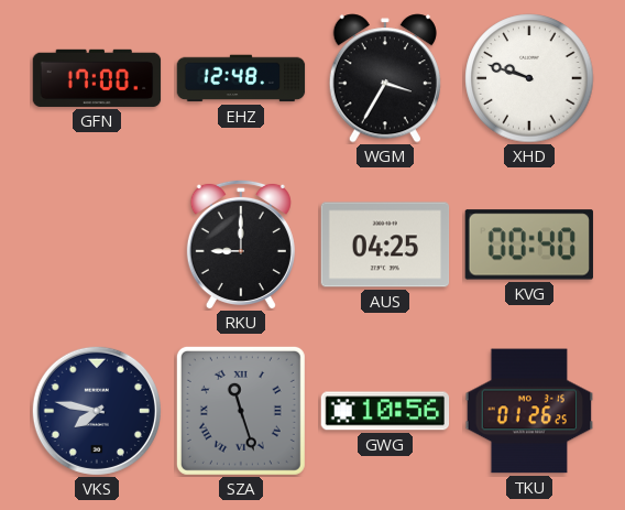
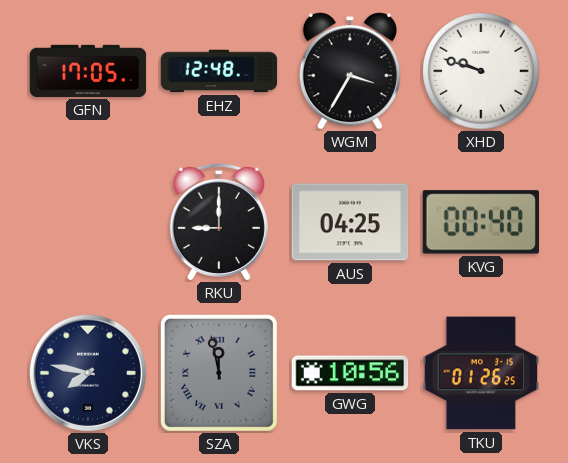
GFN: 17:00 -> 17:05 (88, 71)
SZA: 11:27 -> 11:58 (219, 373)
